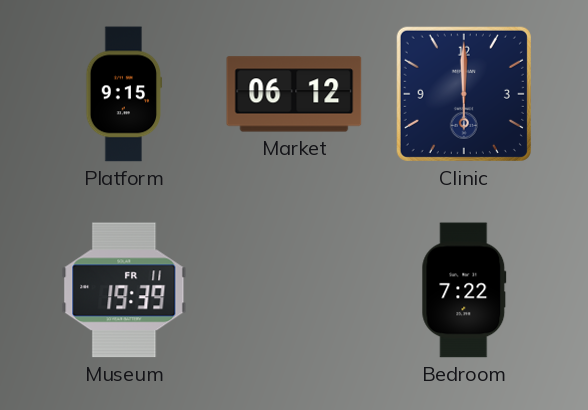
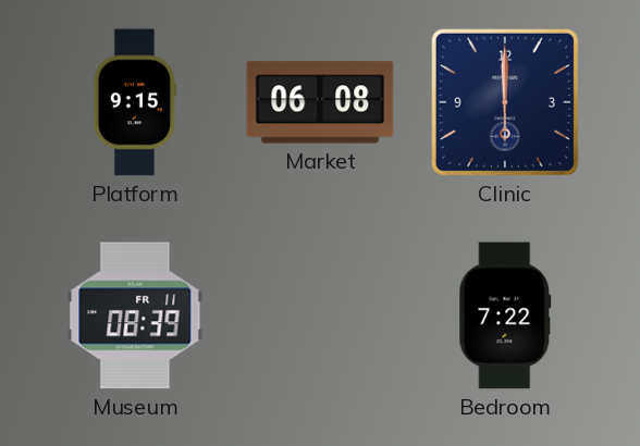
Market: 06:12 -> 06:08 (320, 102)
Museum: 19:39 -> 08:39 (135, 315)
